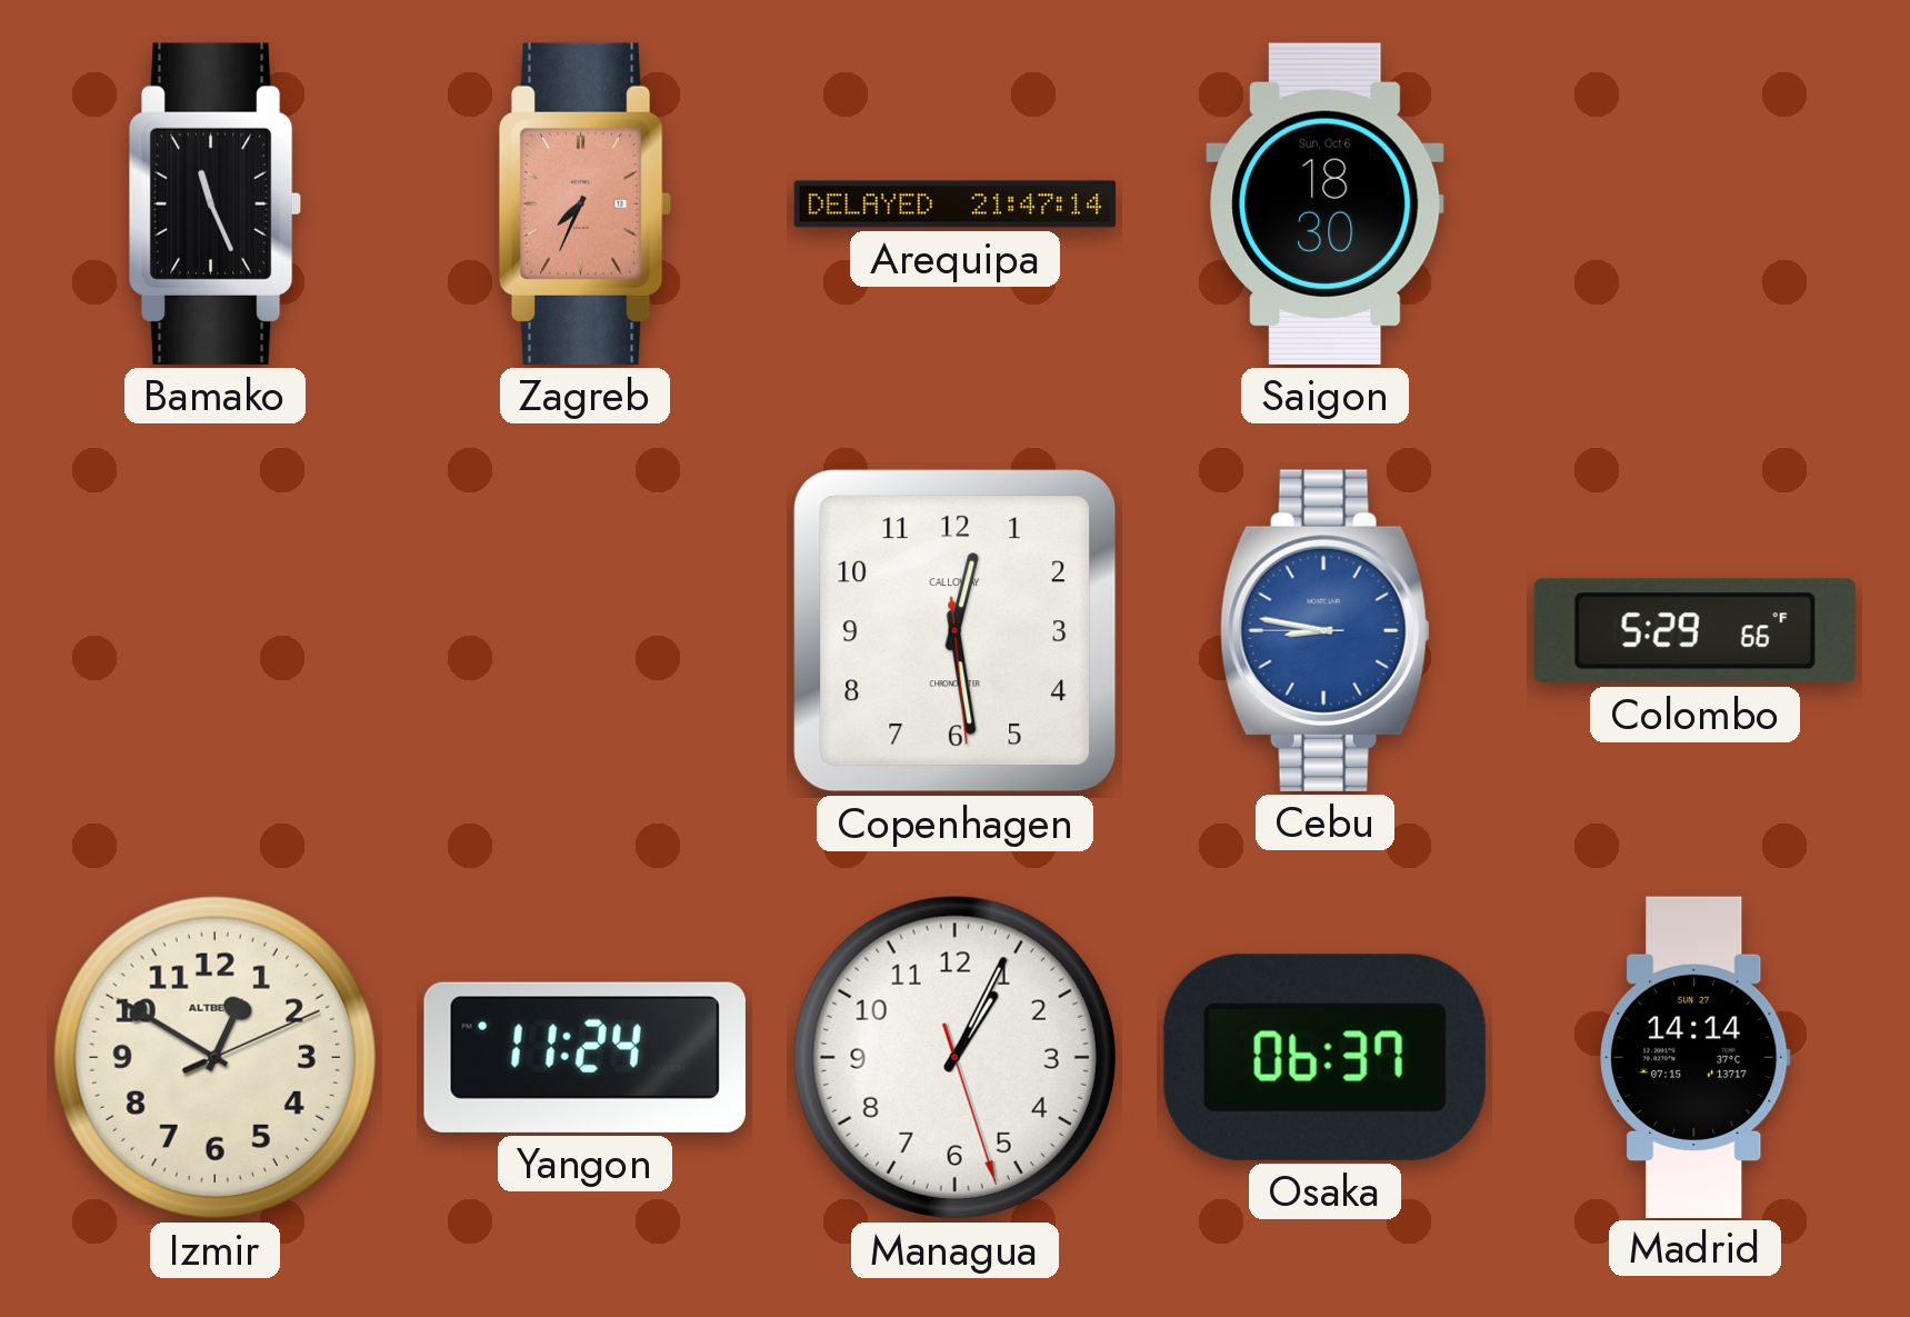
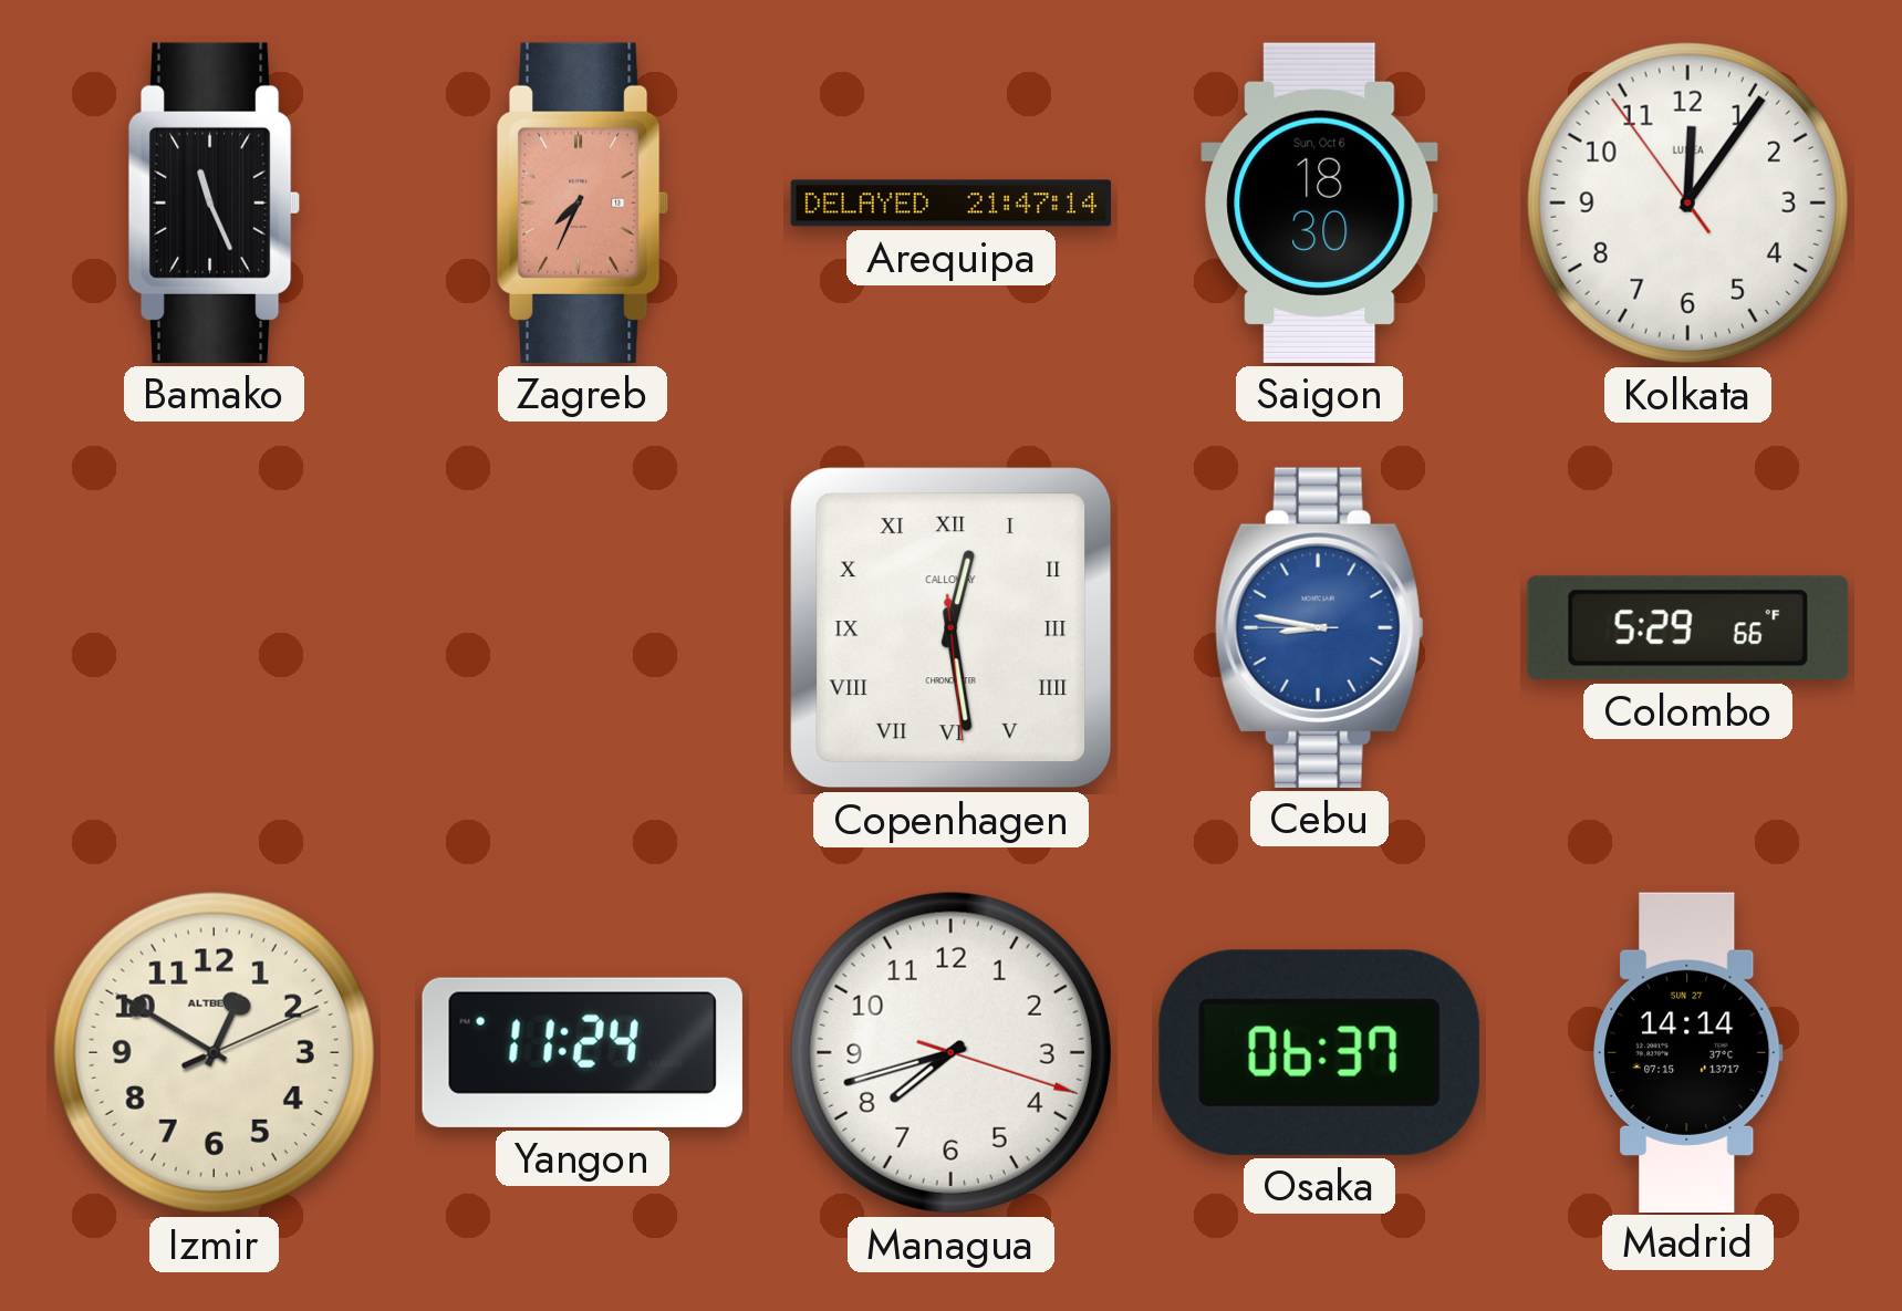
Kolkata: none -> 12:05 (1687, 202)
Copenhagen numerals: Arabic -> Roman (952, 628)
Managua: 1:04 -> 7:42 (950, 1052)
